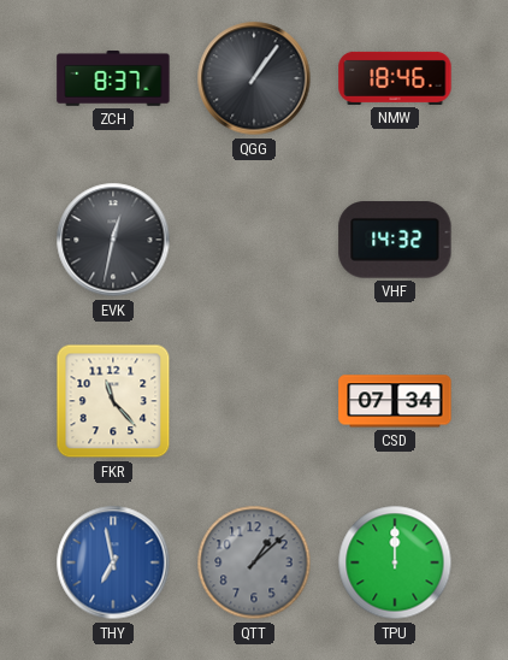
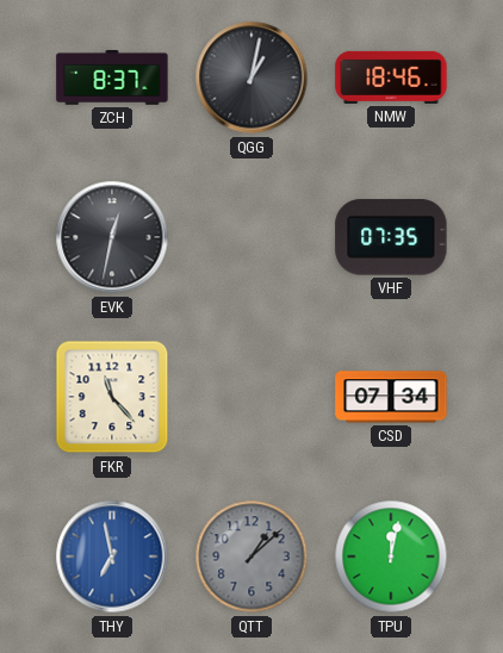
QGG: 1:06 -> 1:02 (251, 77)
VHF: 14:32 -> 07:35 (391, 237)
TPU: 12:00 -> 12:02 (391, 556)
